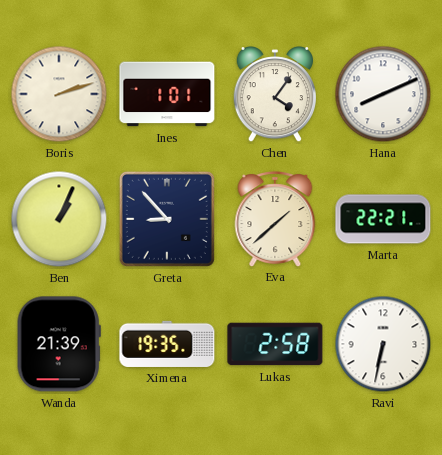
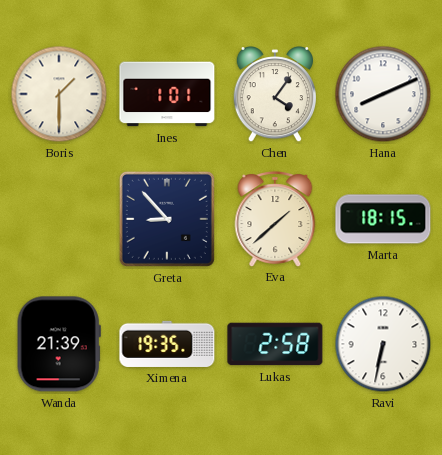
Boris: 2:12 -> 1:30 (59, 94)
Ben: 1:04 -> none (59, 219)
Marta: 22:21 -> 18:15 (383, 219)
